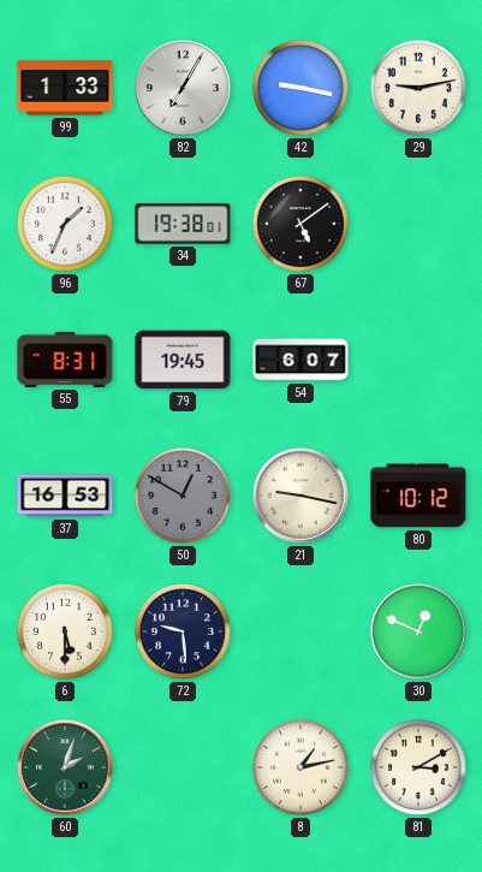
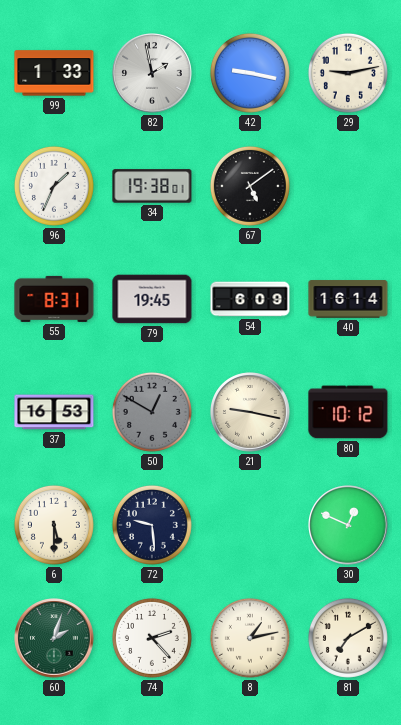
82: 7:05 -> 1:58 (152, 73)
54: 6:07 -> 6:09 (250, 299)
40: none -> 16:14 (348, 299)
74: none -> 2:23 (152, 638)
81: 3:10 -> 7:10 (348, 638)
